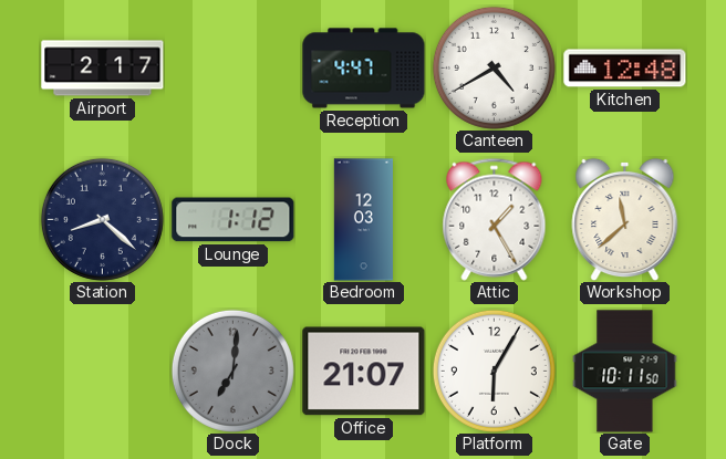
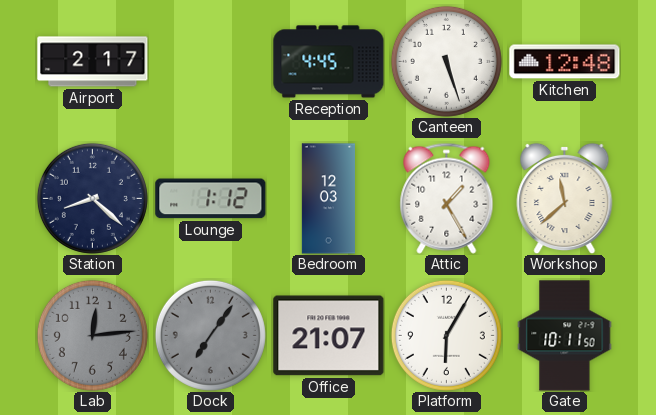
Reception: 4:47 -> 4:45 (329, 62)
Canteen: 4:40 -> 5:27 (446, 61)
Lab: none -> 12:14 (92, 335)
Dock: 7:01 -> 7:06 (210, 335)
